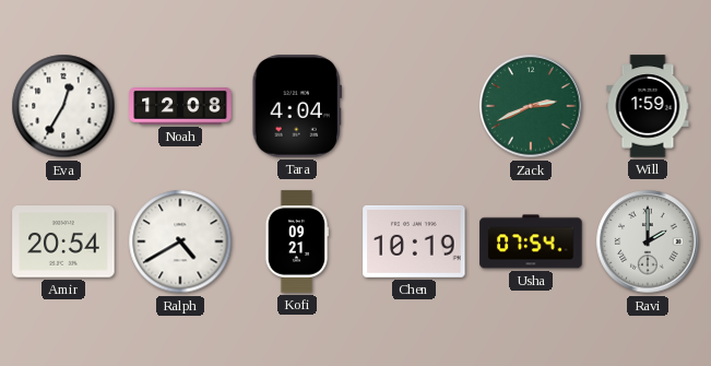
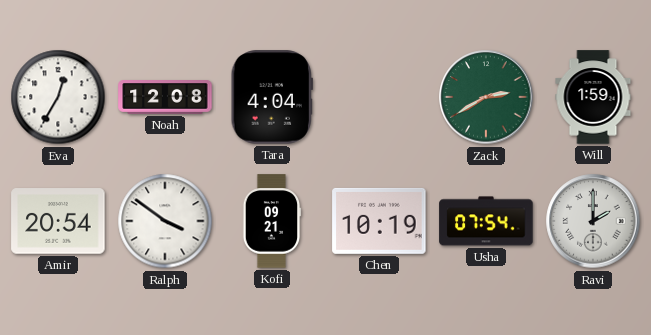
Zack: 2:41 -> 2:40 (486, 97)
Ralph: 4:40 -> 3:51 (165, 221)
